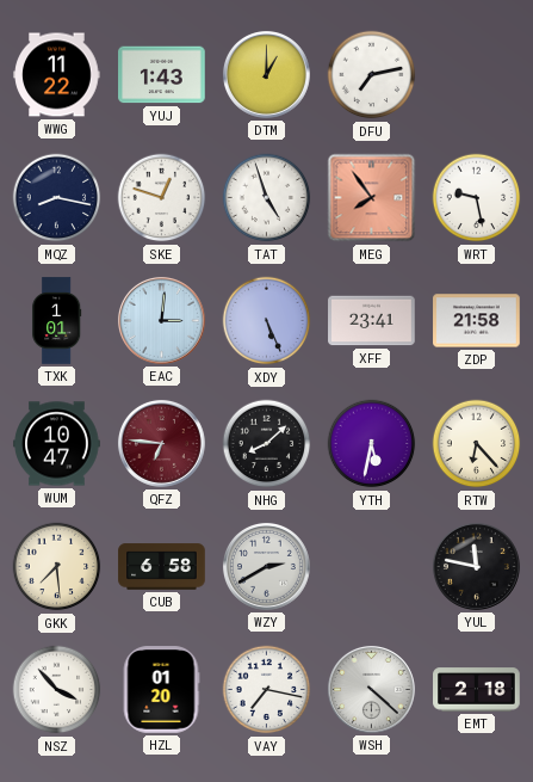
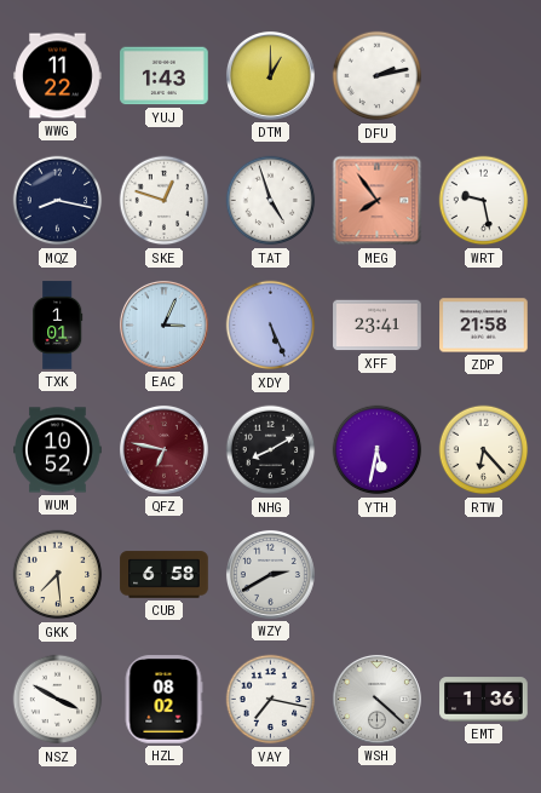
DFU: 7:13 -> 2:13 (378, 76)
EAC: 3:01 -> 3:04 (163, 324)
WUM: 10:47 -> 10:52 (58, 450)
QFZ: 6:46 -> 6:47 (163, 449)
NHG: 8:08 -> 8:10 (271, 450)
YUL: 11:47 -> none (476, 566)
NSZ: 3:53 -> 3:50 (58, 700)
HZL: 01:20 -> 08:02 (163, 700)
EMT: 2:18 -> 1:36 (484, 700)
